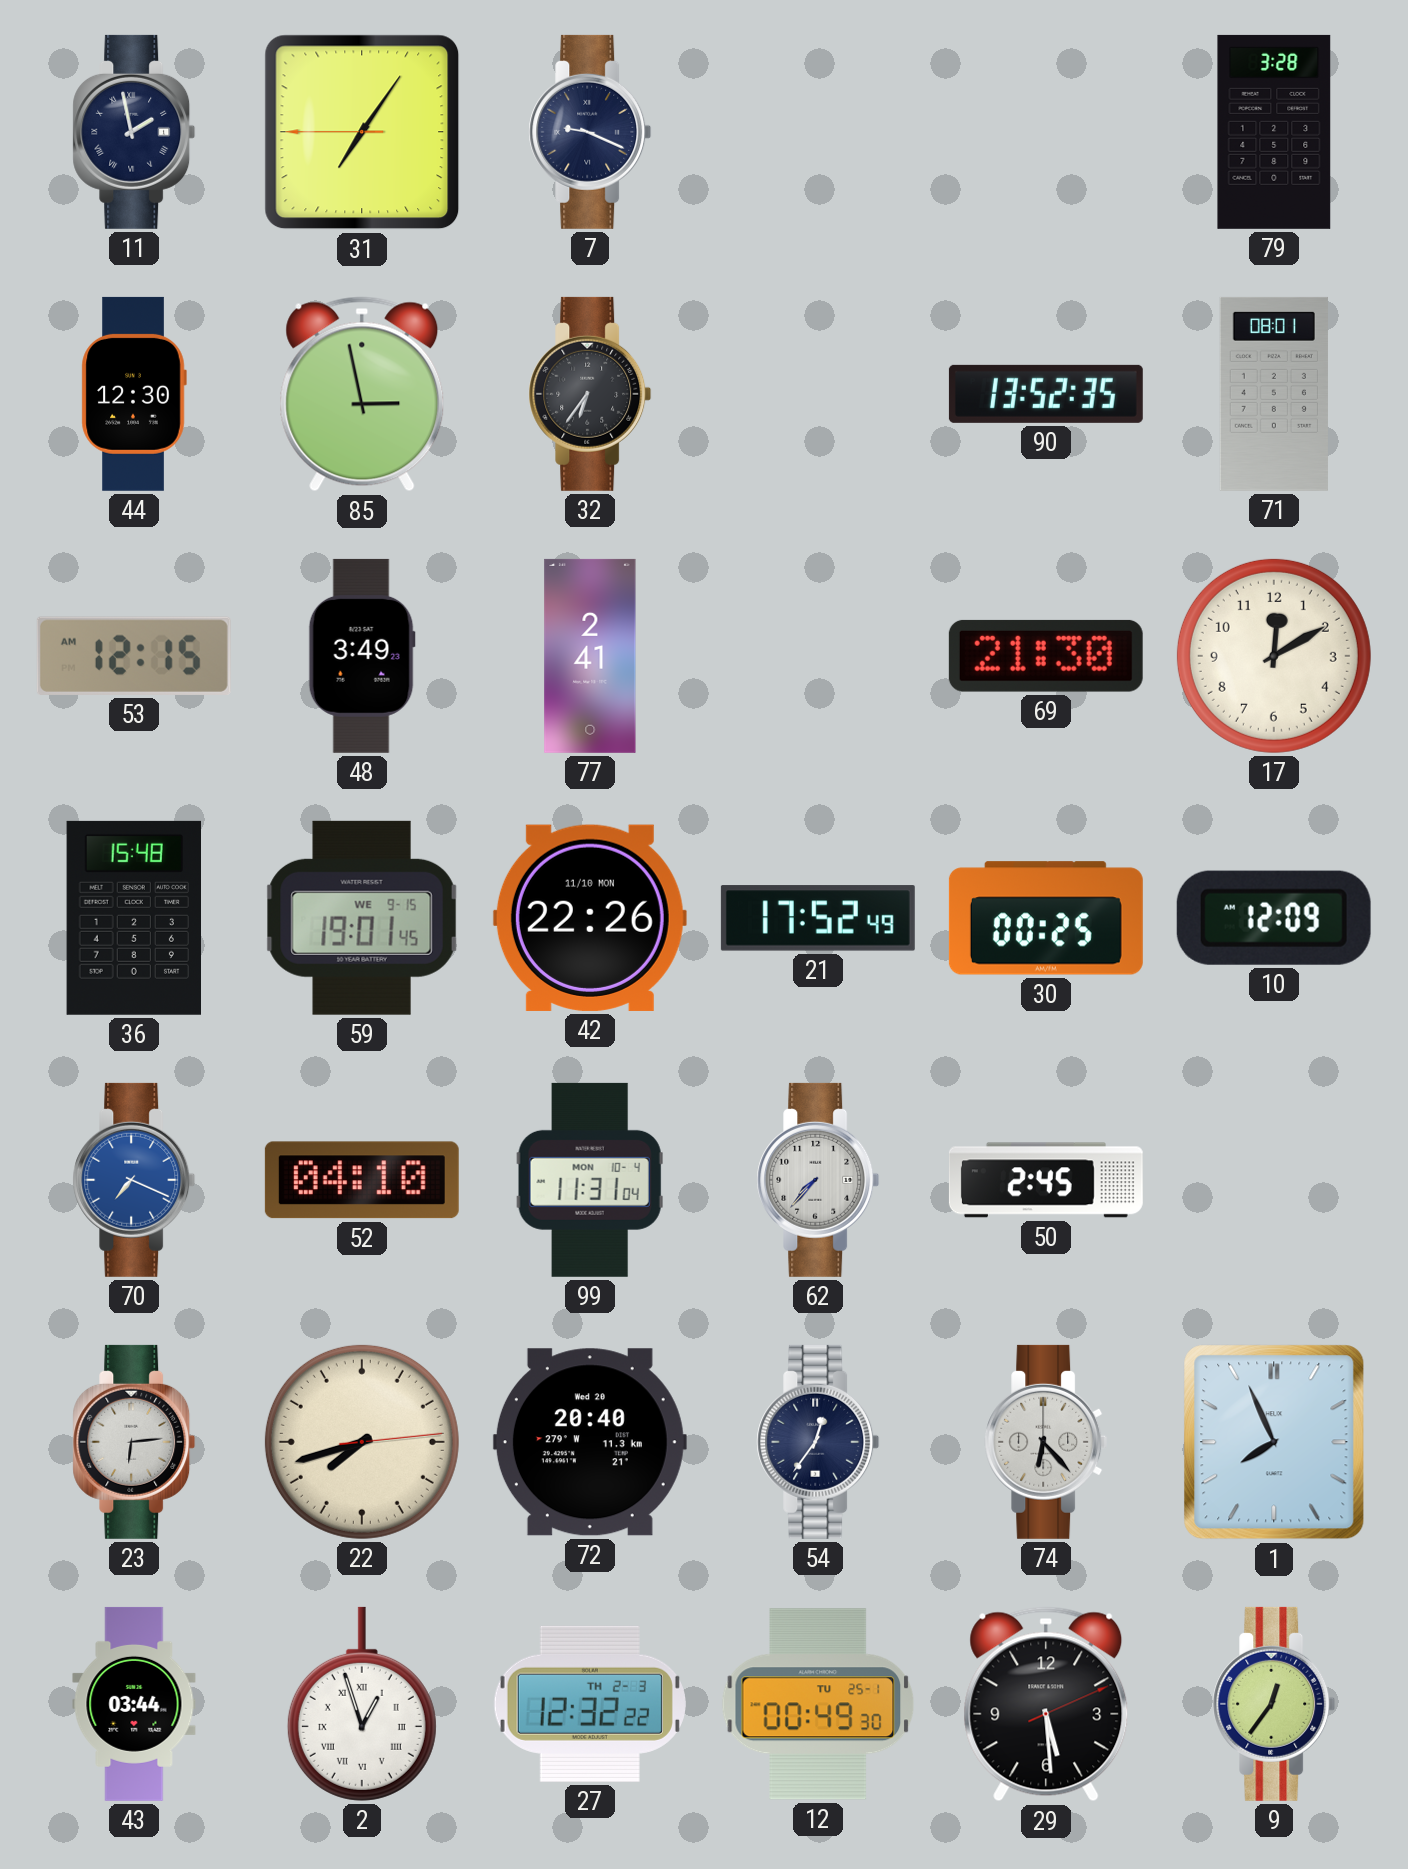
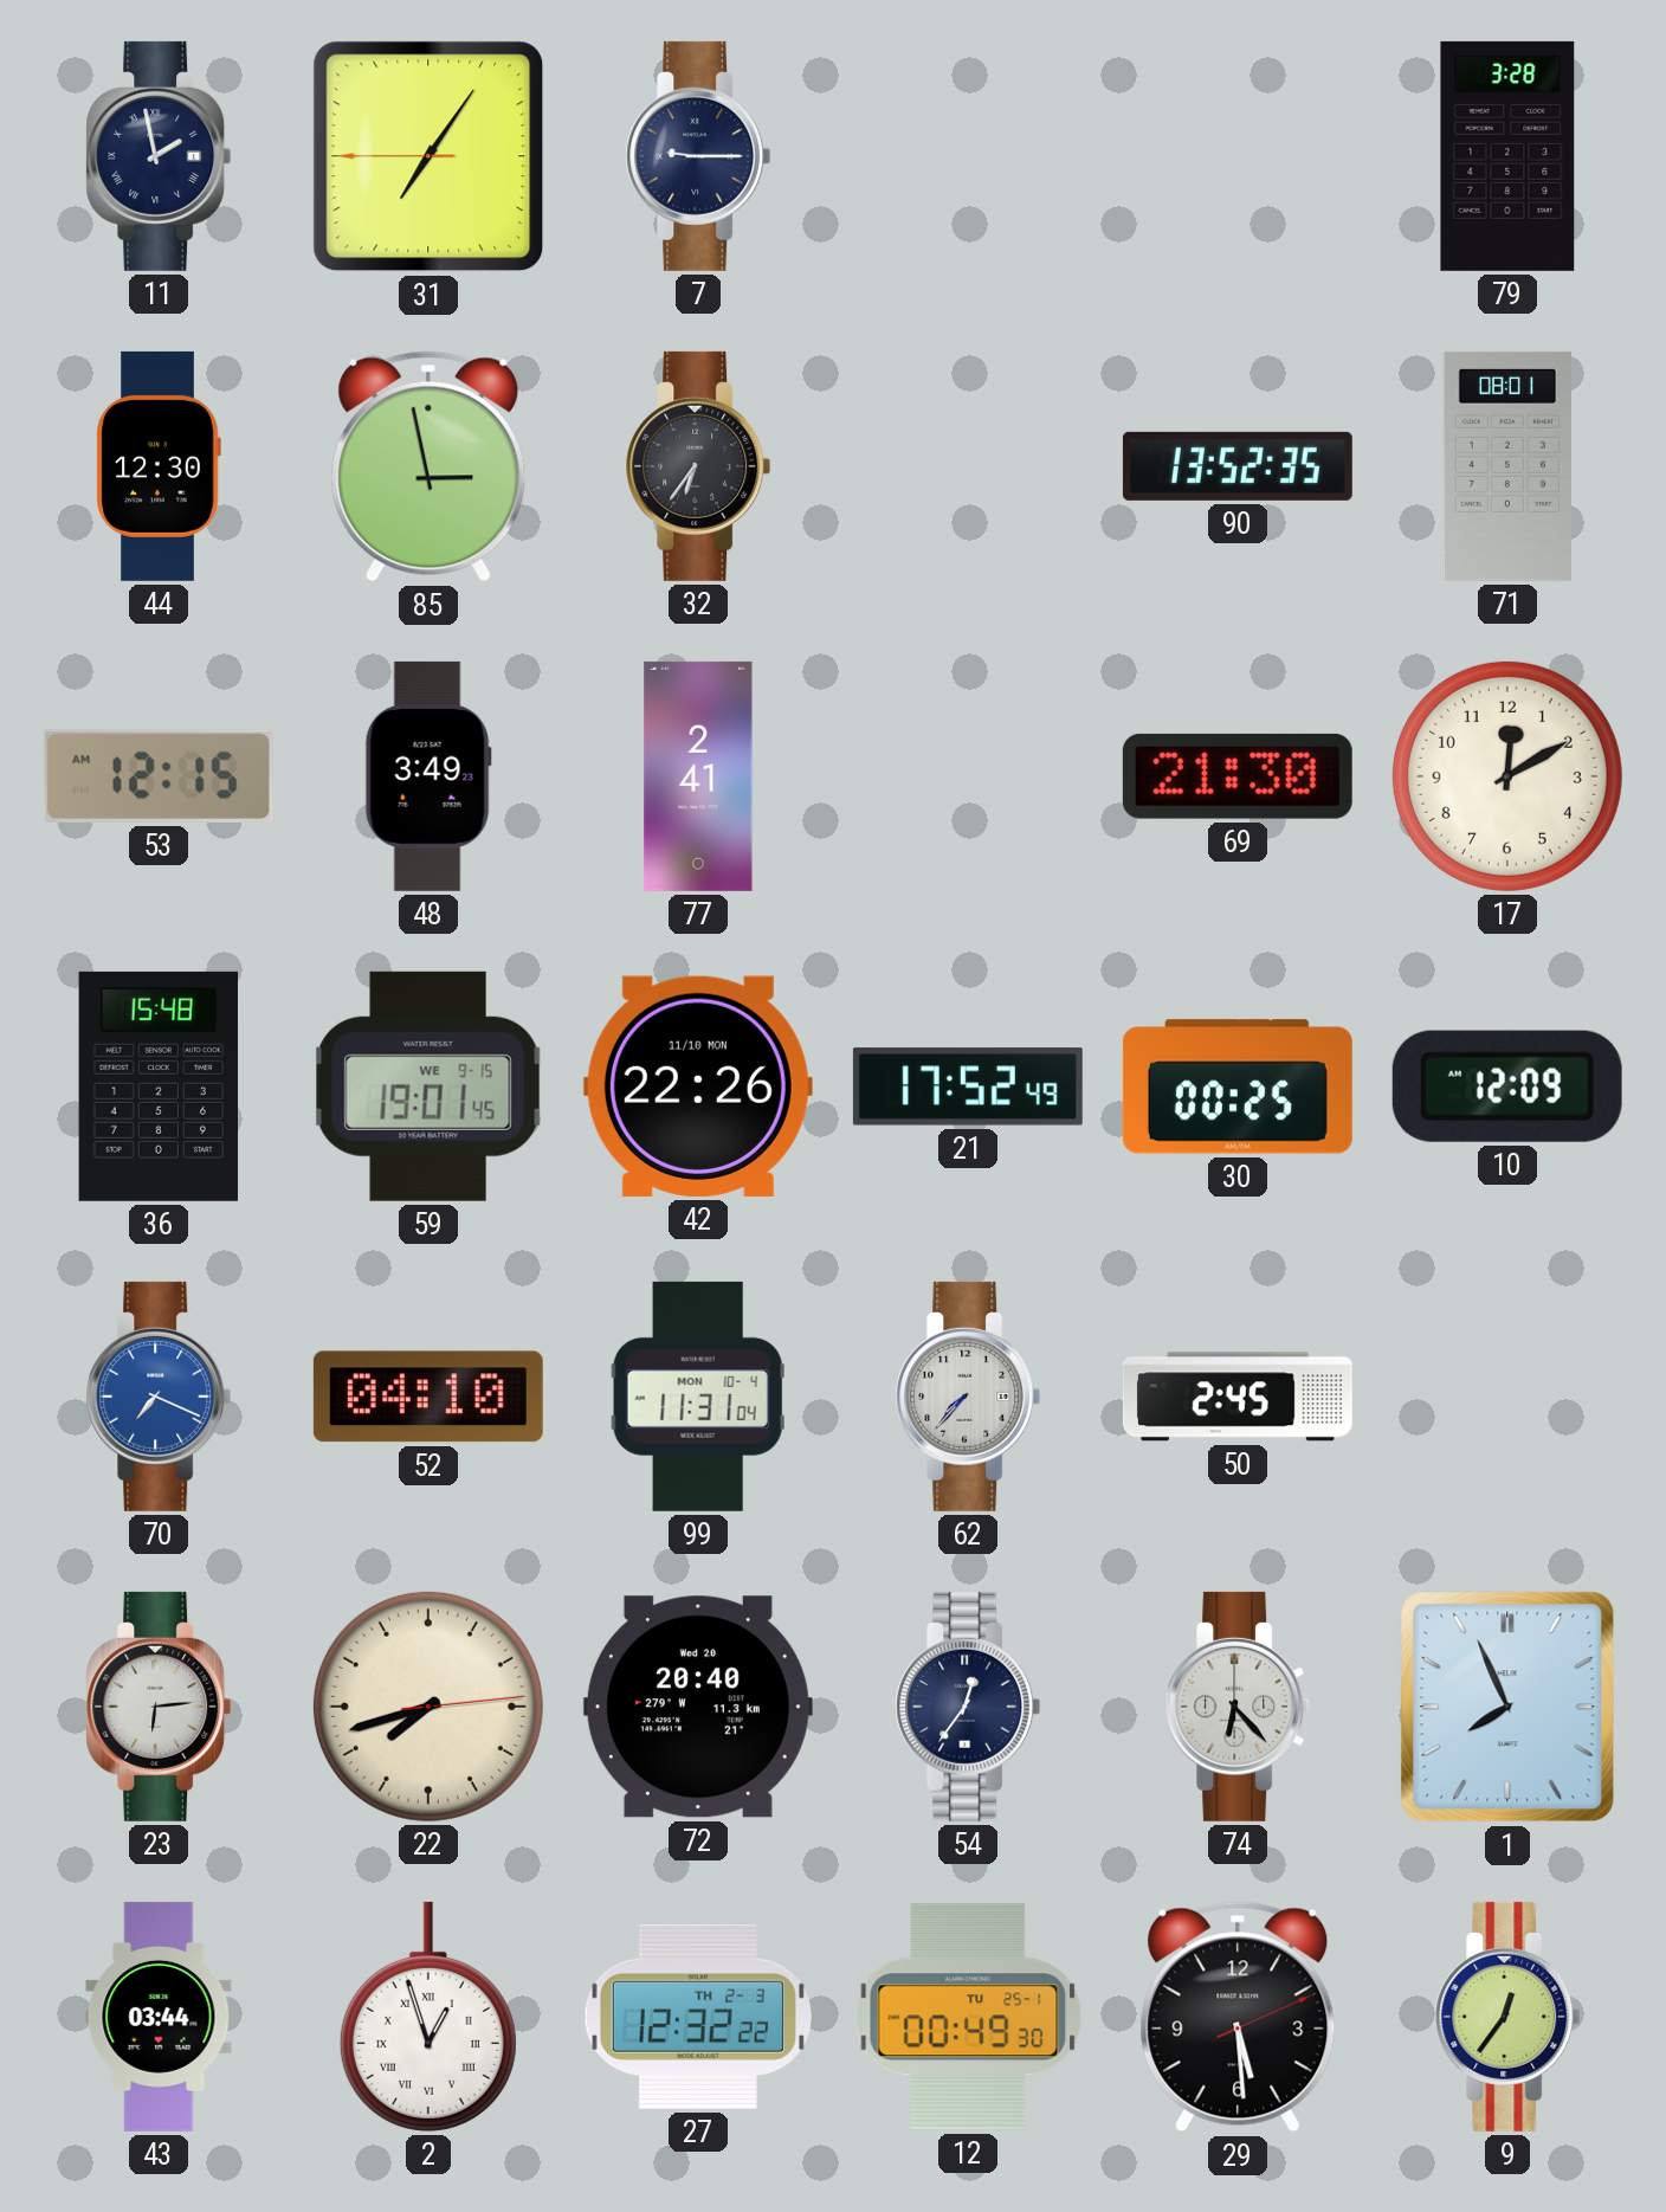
7: 9:19 -> 9:15 (698, 156)
